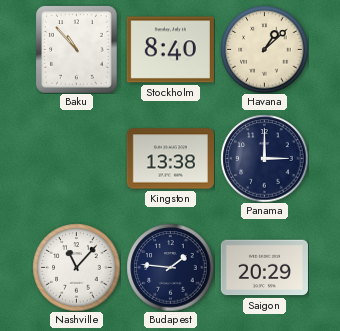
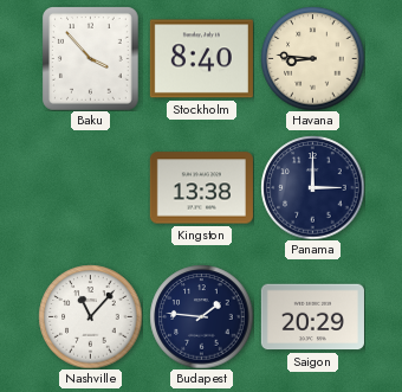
Baku: 10:53 -> 3:53 (91, 58)
Havana: 1:08 -> 8:46 (312, 58)
